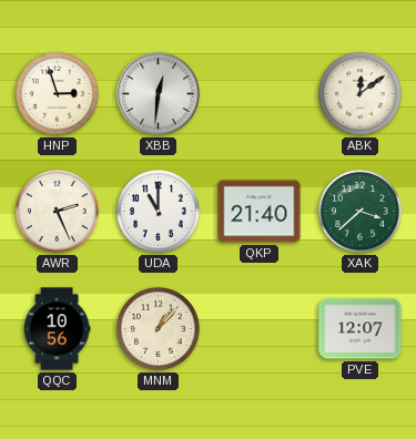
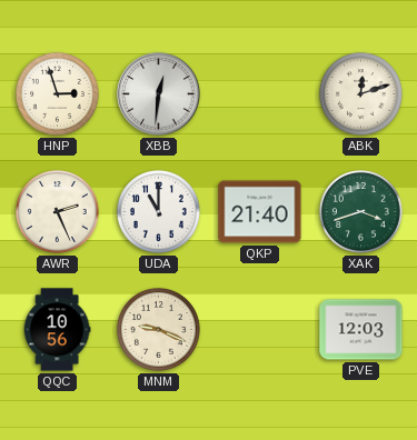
ABK: 12:09 -> 12:12 (360, 93)
XAK: 3:38 -> 3:42 (360, 211)
MNM: 1:07 -> 9:19 (158, 329)
PVE: 12:07 -> 12:03 (361, 330)
